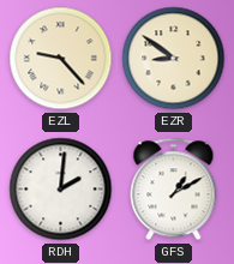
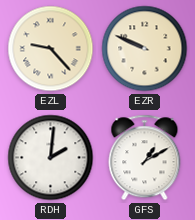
EZR: 8:51 -> 9:49 (145, 49)
